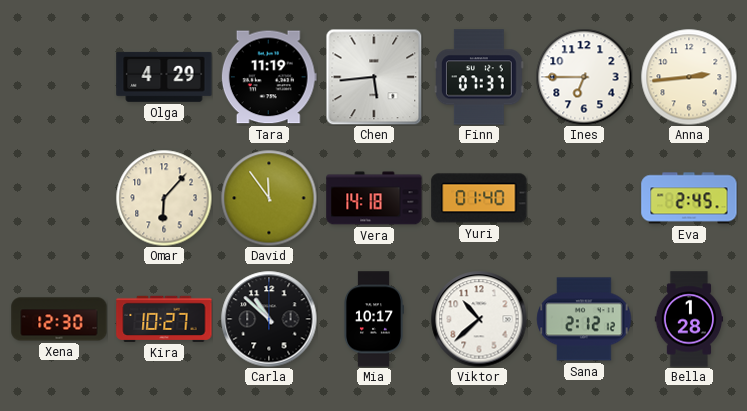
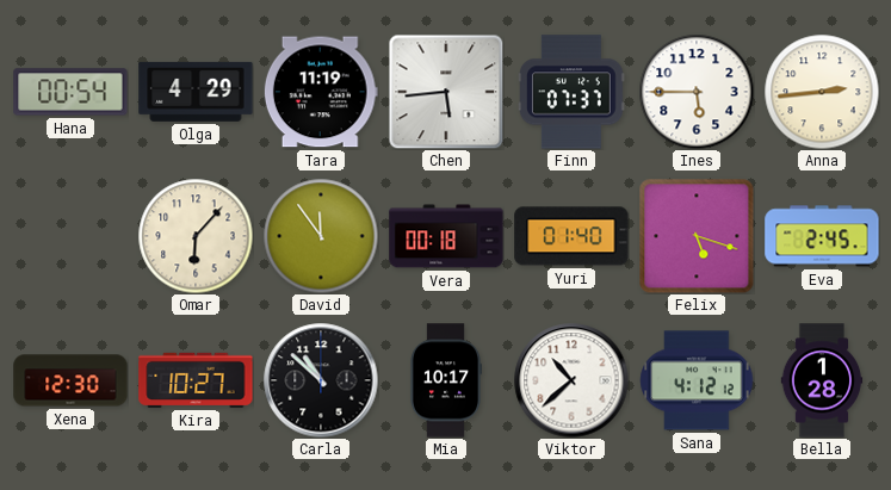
Hana: none -> 00:54 (70, 92)
Ines: 6:45 -> 5:45 (697, 92)
Vera: 14:18 -> 00:18 (446, 236)
Felix: none -> 5:18 (697, 236)
Sana: 2:12 -> 4:12 (697, 380)
